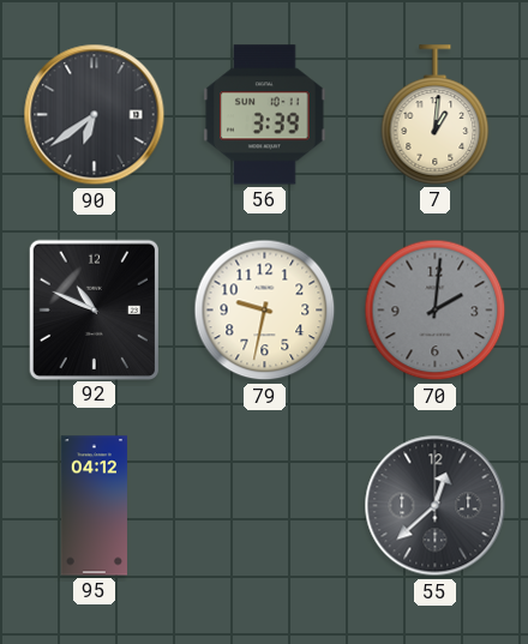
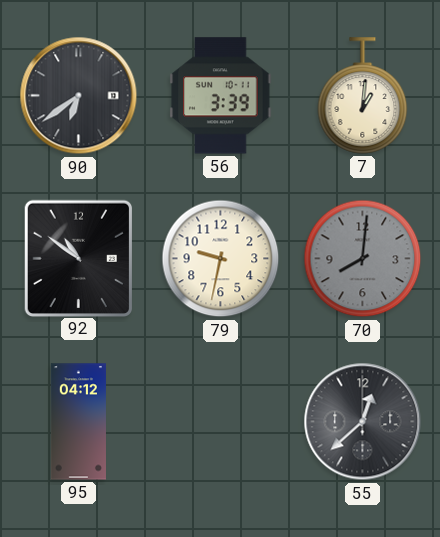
92: 10:49 -> 10:51 (78, 258)
70: 2:01 -> 8:01 (363, 259)
